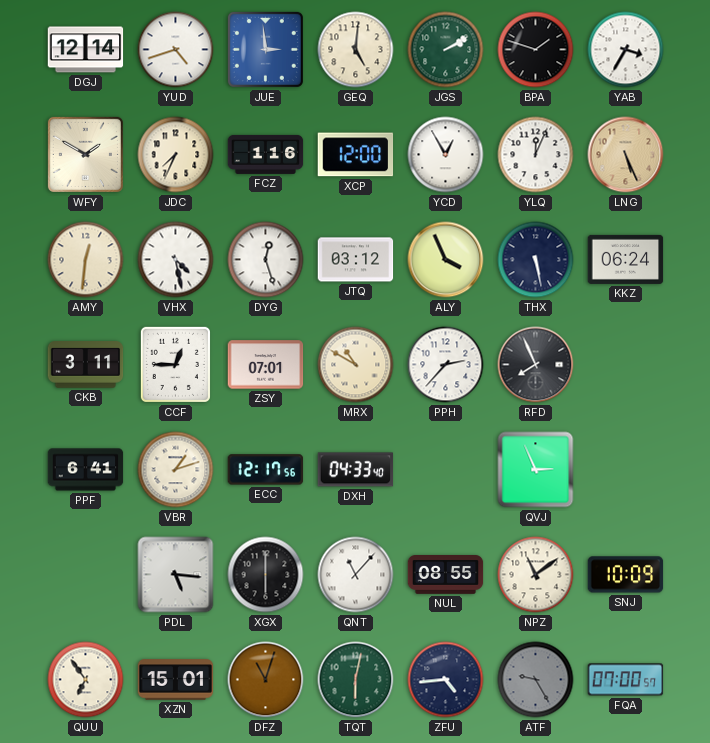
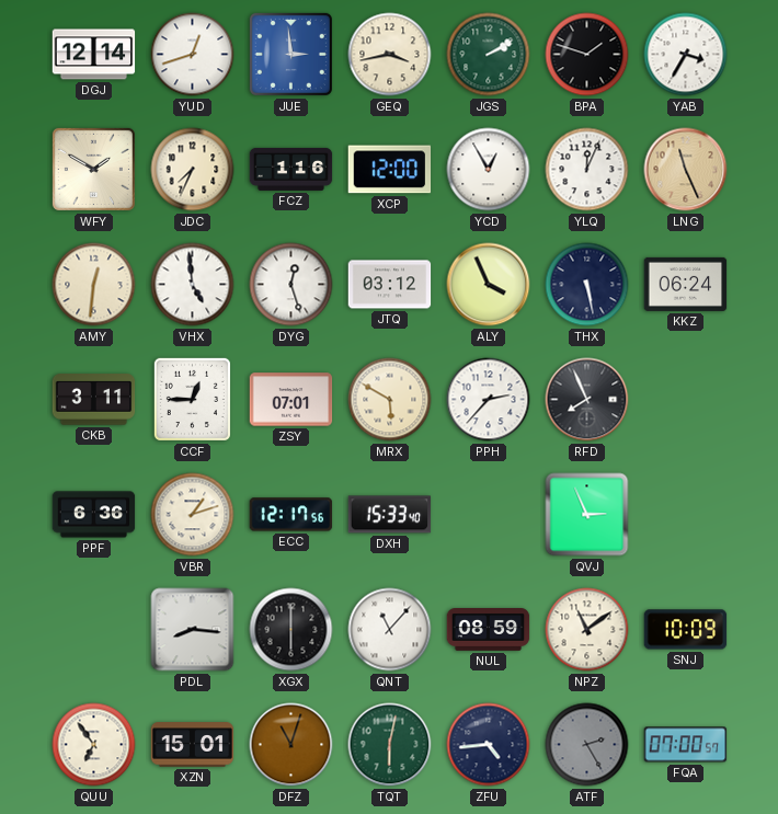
YUD: 4:42 -> 12:42 (193, 55)
GEQ: 5:01 -> 3:43 (390, 55)
LNG: 5:26 -> 11:26 (686, 170)
VHX: 4:28 -> 4:59 (193, 285)
MRX: 10:50 -> 5:50 (390, 400)
PPF: 6:41 -> 6:36 (94, 515)
DXH: 04:33 -> 15:33 (390, 515)
PDL: 5:16 -> 8:16 (193, 630)
NUL: 08:55 -> 08:59 (489, 630)
ATF: 9:25 -> 2:25 (587, 745)
